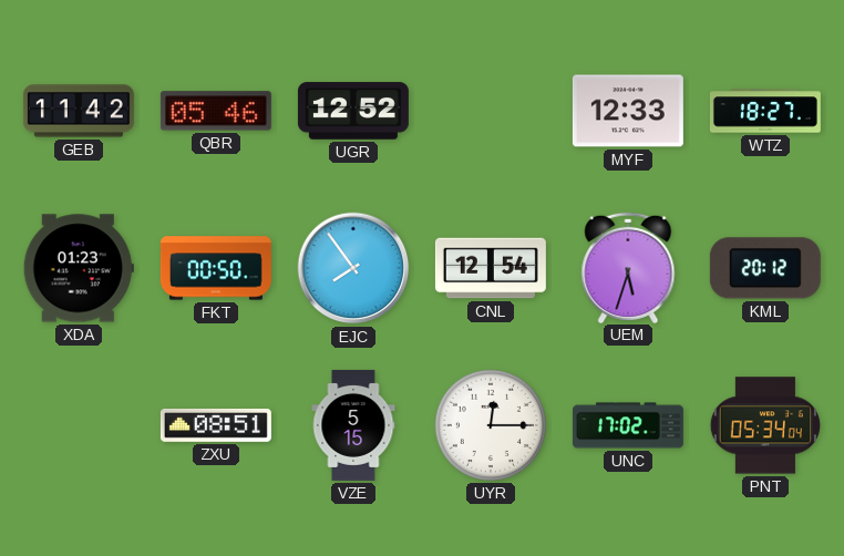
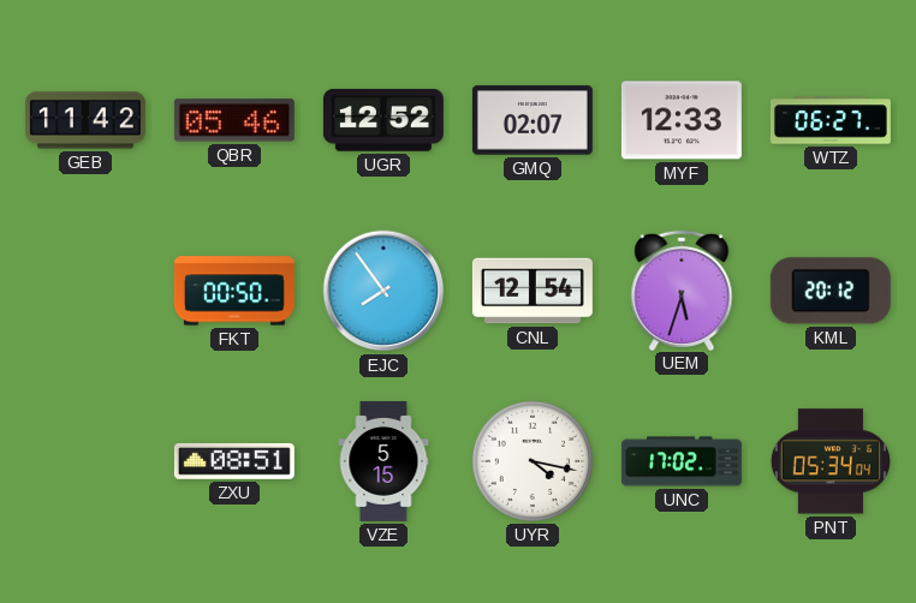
GMQ: none -> 02:07 (533, 120)
WTZ: 18:27 -> 06:27 (831, 120)
XDA: 01:23 -> none (79, 268)
UYR: 12:15 -> 4:17 (533, 461)
